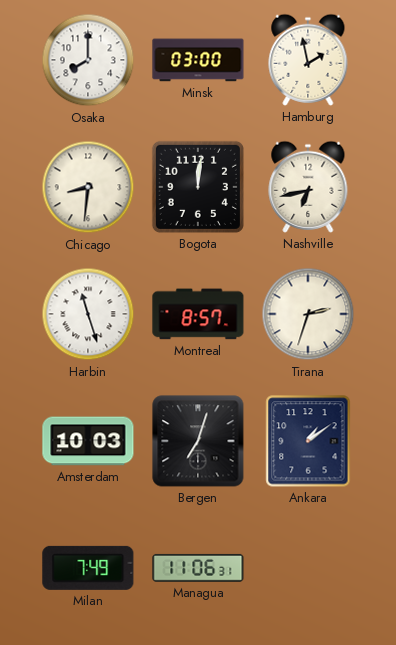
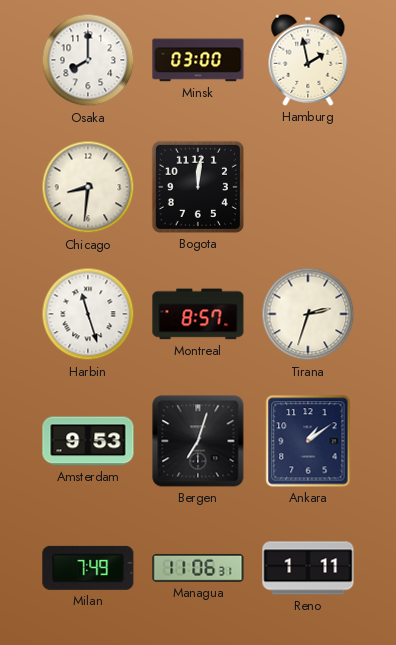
Nashville: 6:43 -> none (308, 187)
Amsterdam: 10:03 -> 9:53 (88, 441)
Reno: none -> 1:11 (308, 568)
